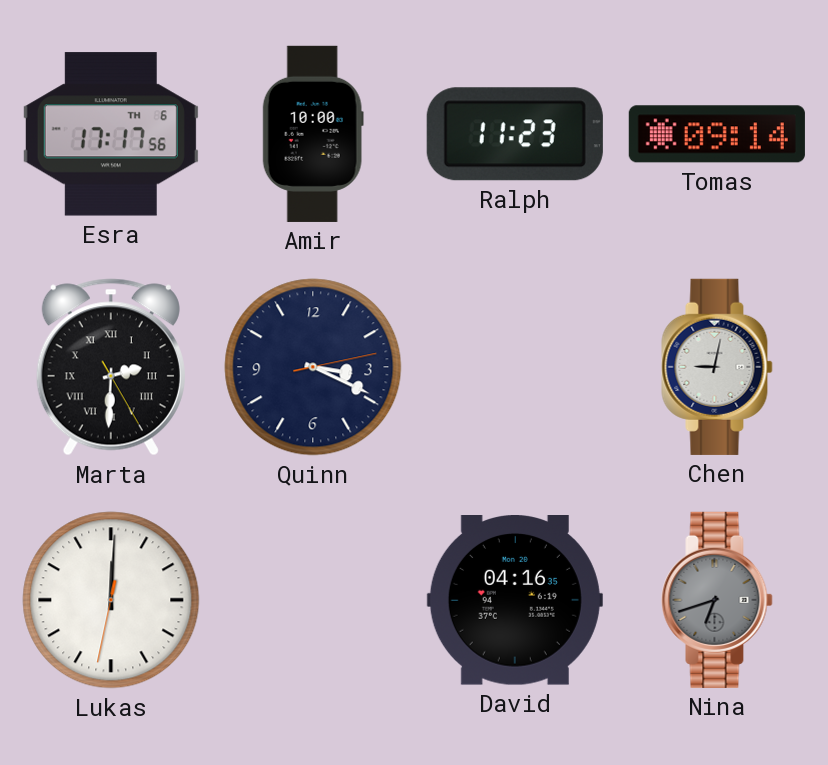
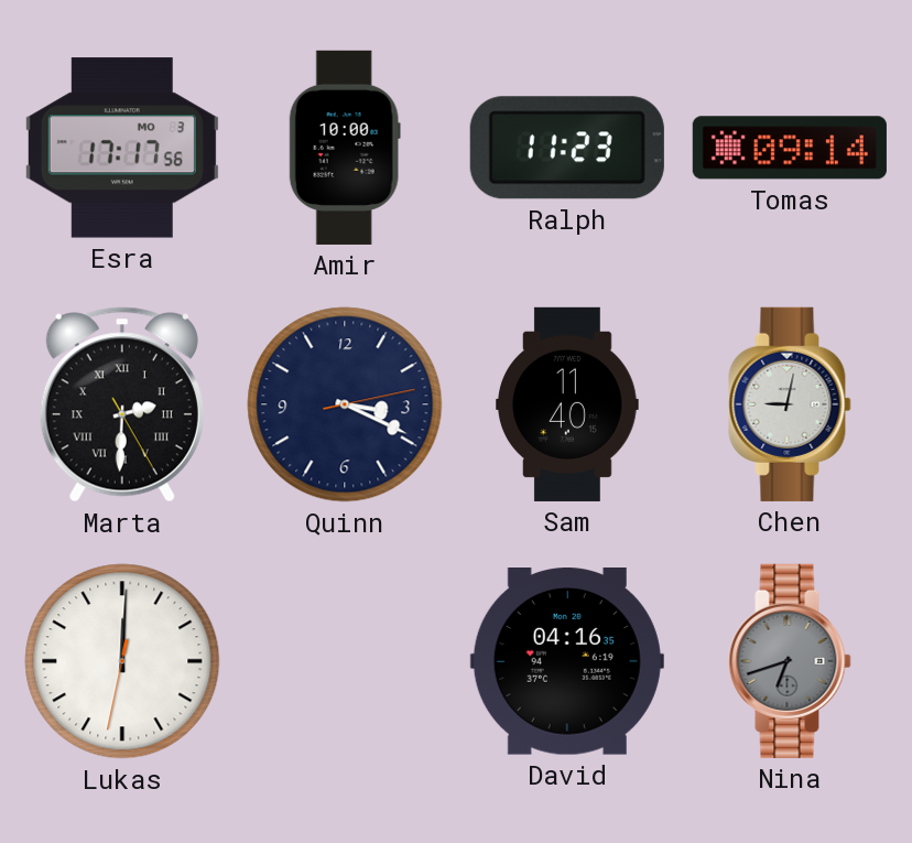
Esra date: TH 6 -> MO 3 (122, 148)
Sam: none -> 11:40 (568, 404)
